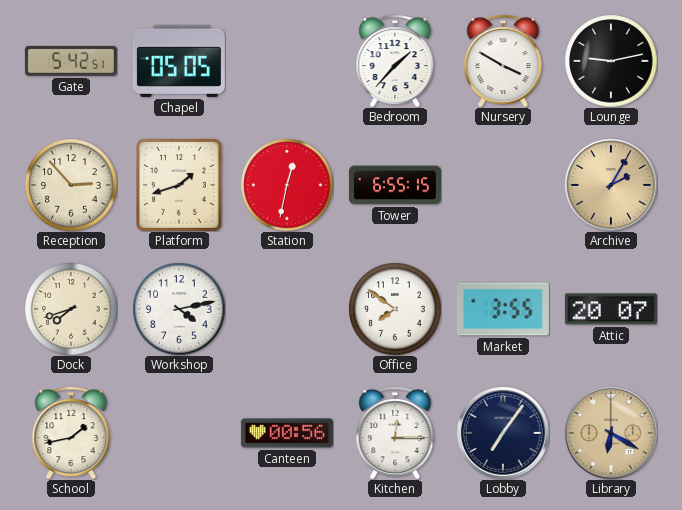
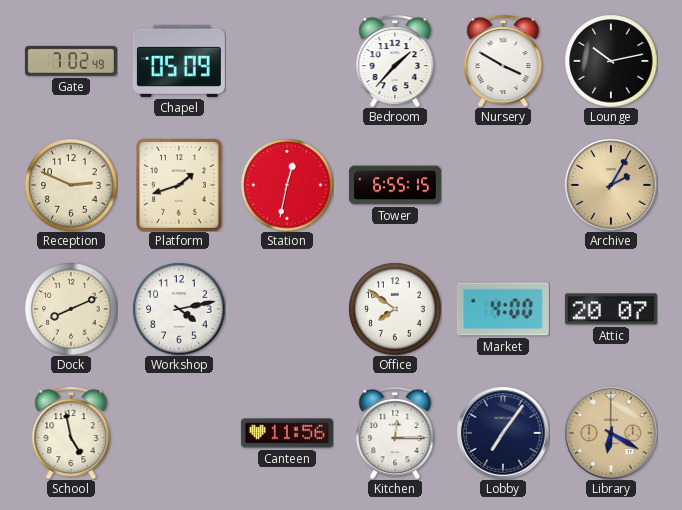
Gate: 5:42 -> 7:02 (71, 61)
Chapel: 05:05 -> 05:09 (179, 61)
Lounge: 9:13 -> 10:13 (611, 61)
Reception: 2:53 -> 2:49 (71, 185)
Dock: 7:42 -> 8:11 (71, 309)
Market: 3:55 -> 4:00 (503, 309)
School: 1:43 -> 4:58 (71, 433)
Canteen: 00:56 -> 11:56 (287, 433)
